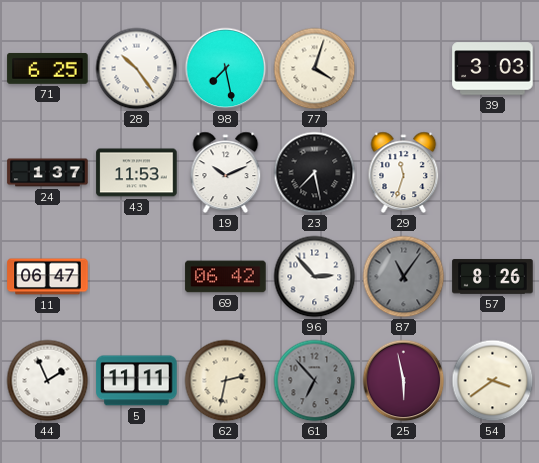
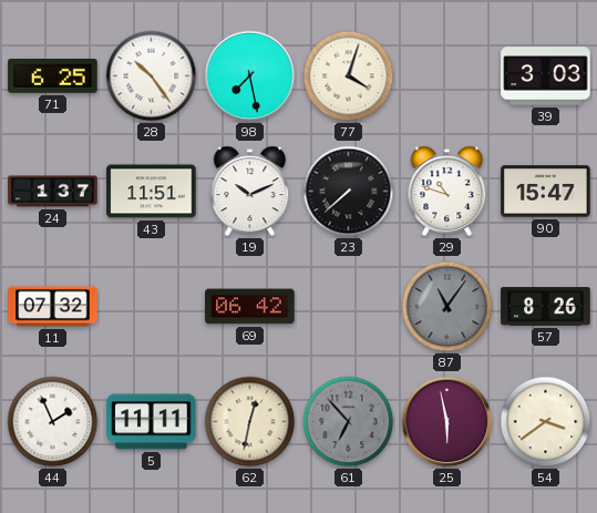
43: 11:53 -> 11:51 (152, 192)
23: 7:28 -> 7:38 (349, 192)
29: 11:33 -> 10:48 (447, 192)
90: none -> 15:47 (546, 192)
11: 06:47 -> 07:32 (53, 307)
96: 2:53 -> none (315, 277)
62: 2:32 -> 12:32 (250, 422)
